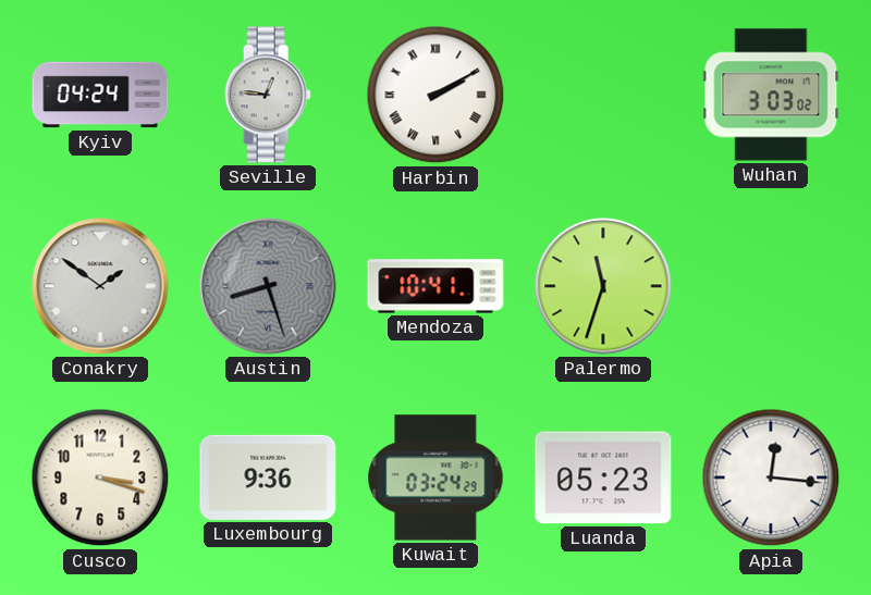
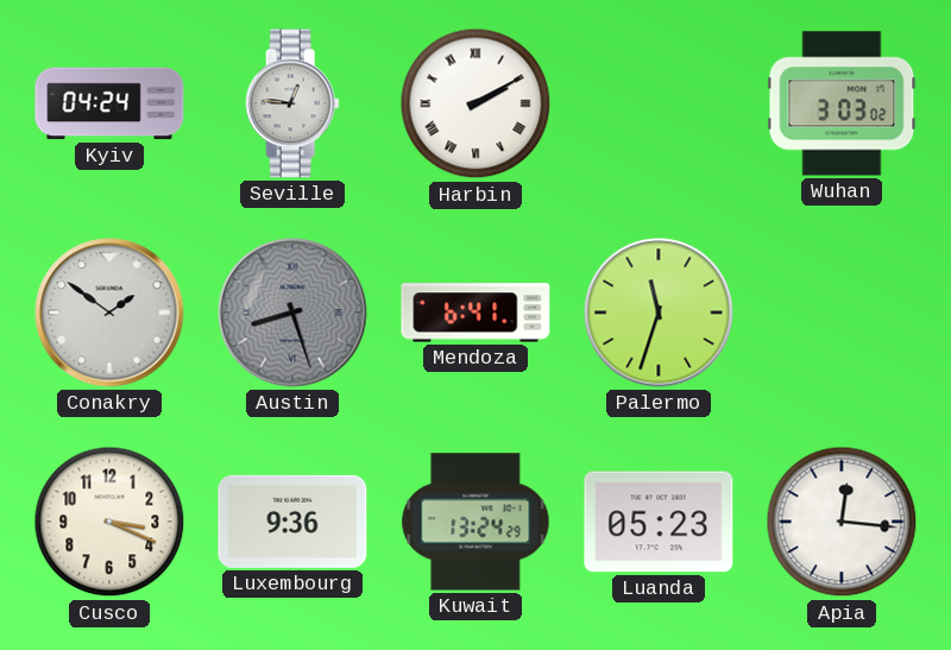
Mendoza: 10:41 -> 6:41 (475, 313)
Cusco: 3:18 -> 3:19 (109, 522)
Kuwait: 03:24 -> 13:24 (475, 522)
